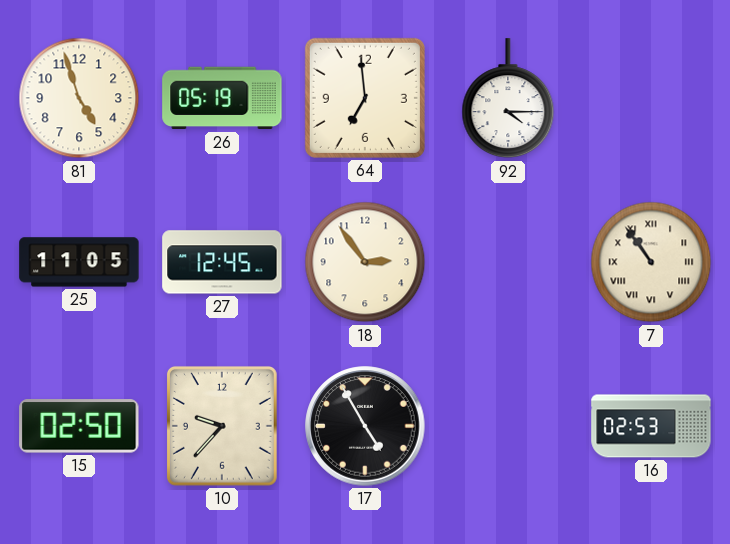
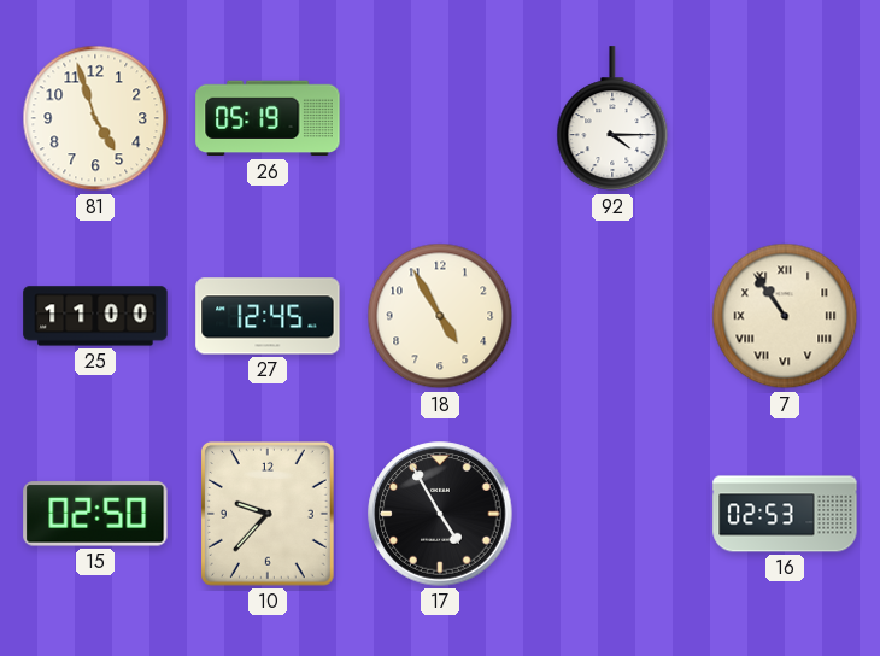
64: 6:59 -> none (365, 98)
25: 11:05 -> 11:00 (95, 316)
18: 2:54 -> 4:55 (440, 316)
